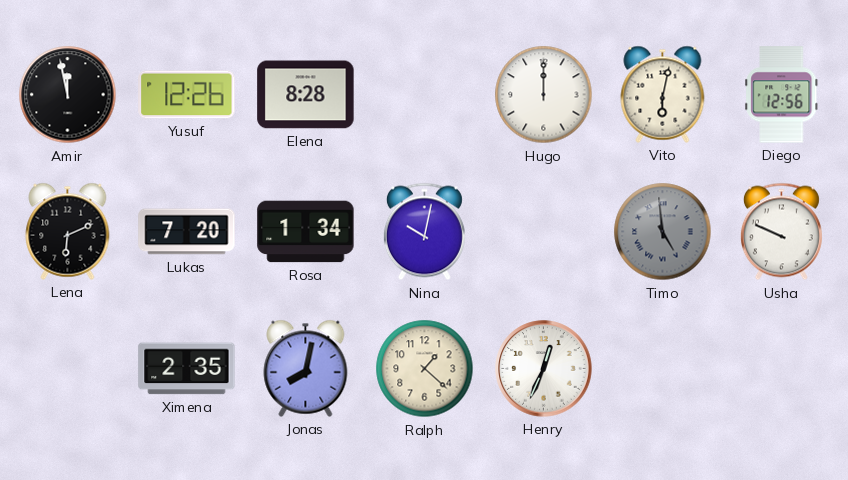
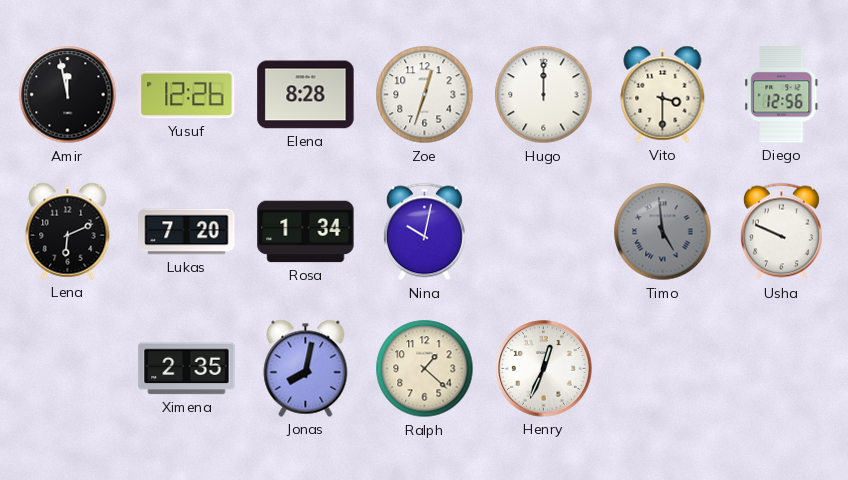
Zoe: none -> 12:33 (425, 95)
Vito: 6:02 -> 3:30 (663, 94)
